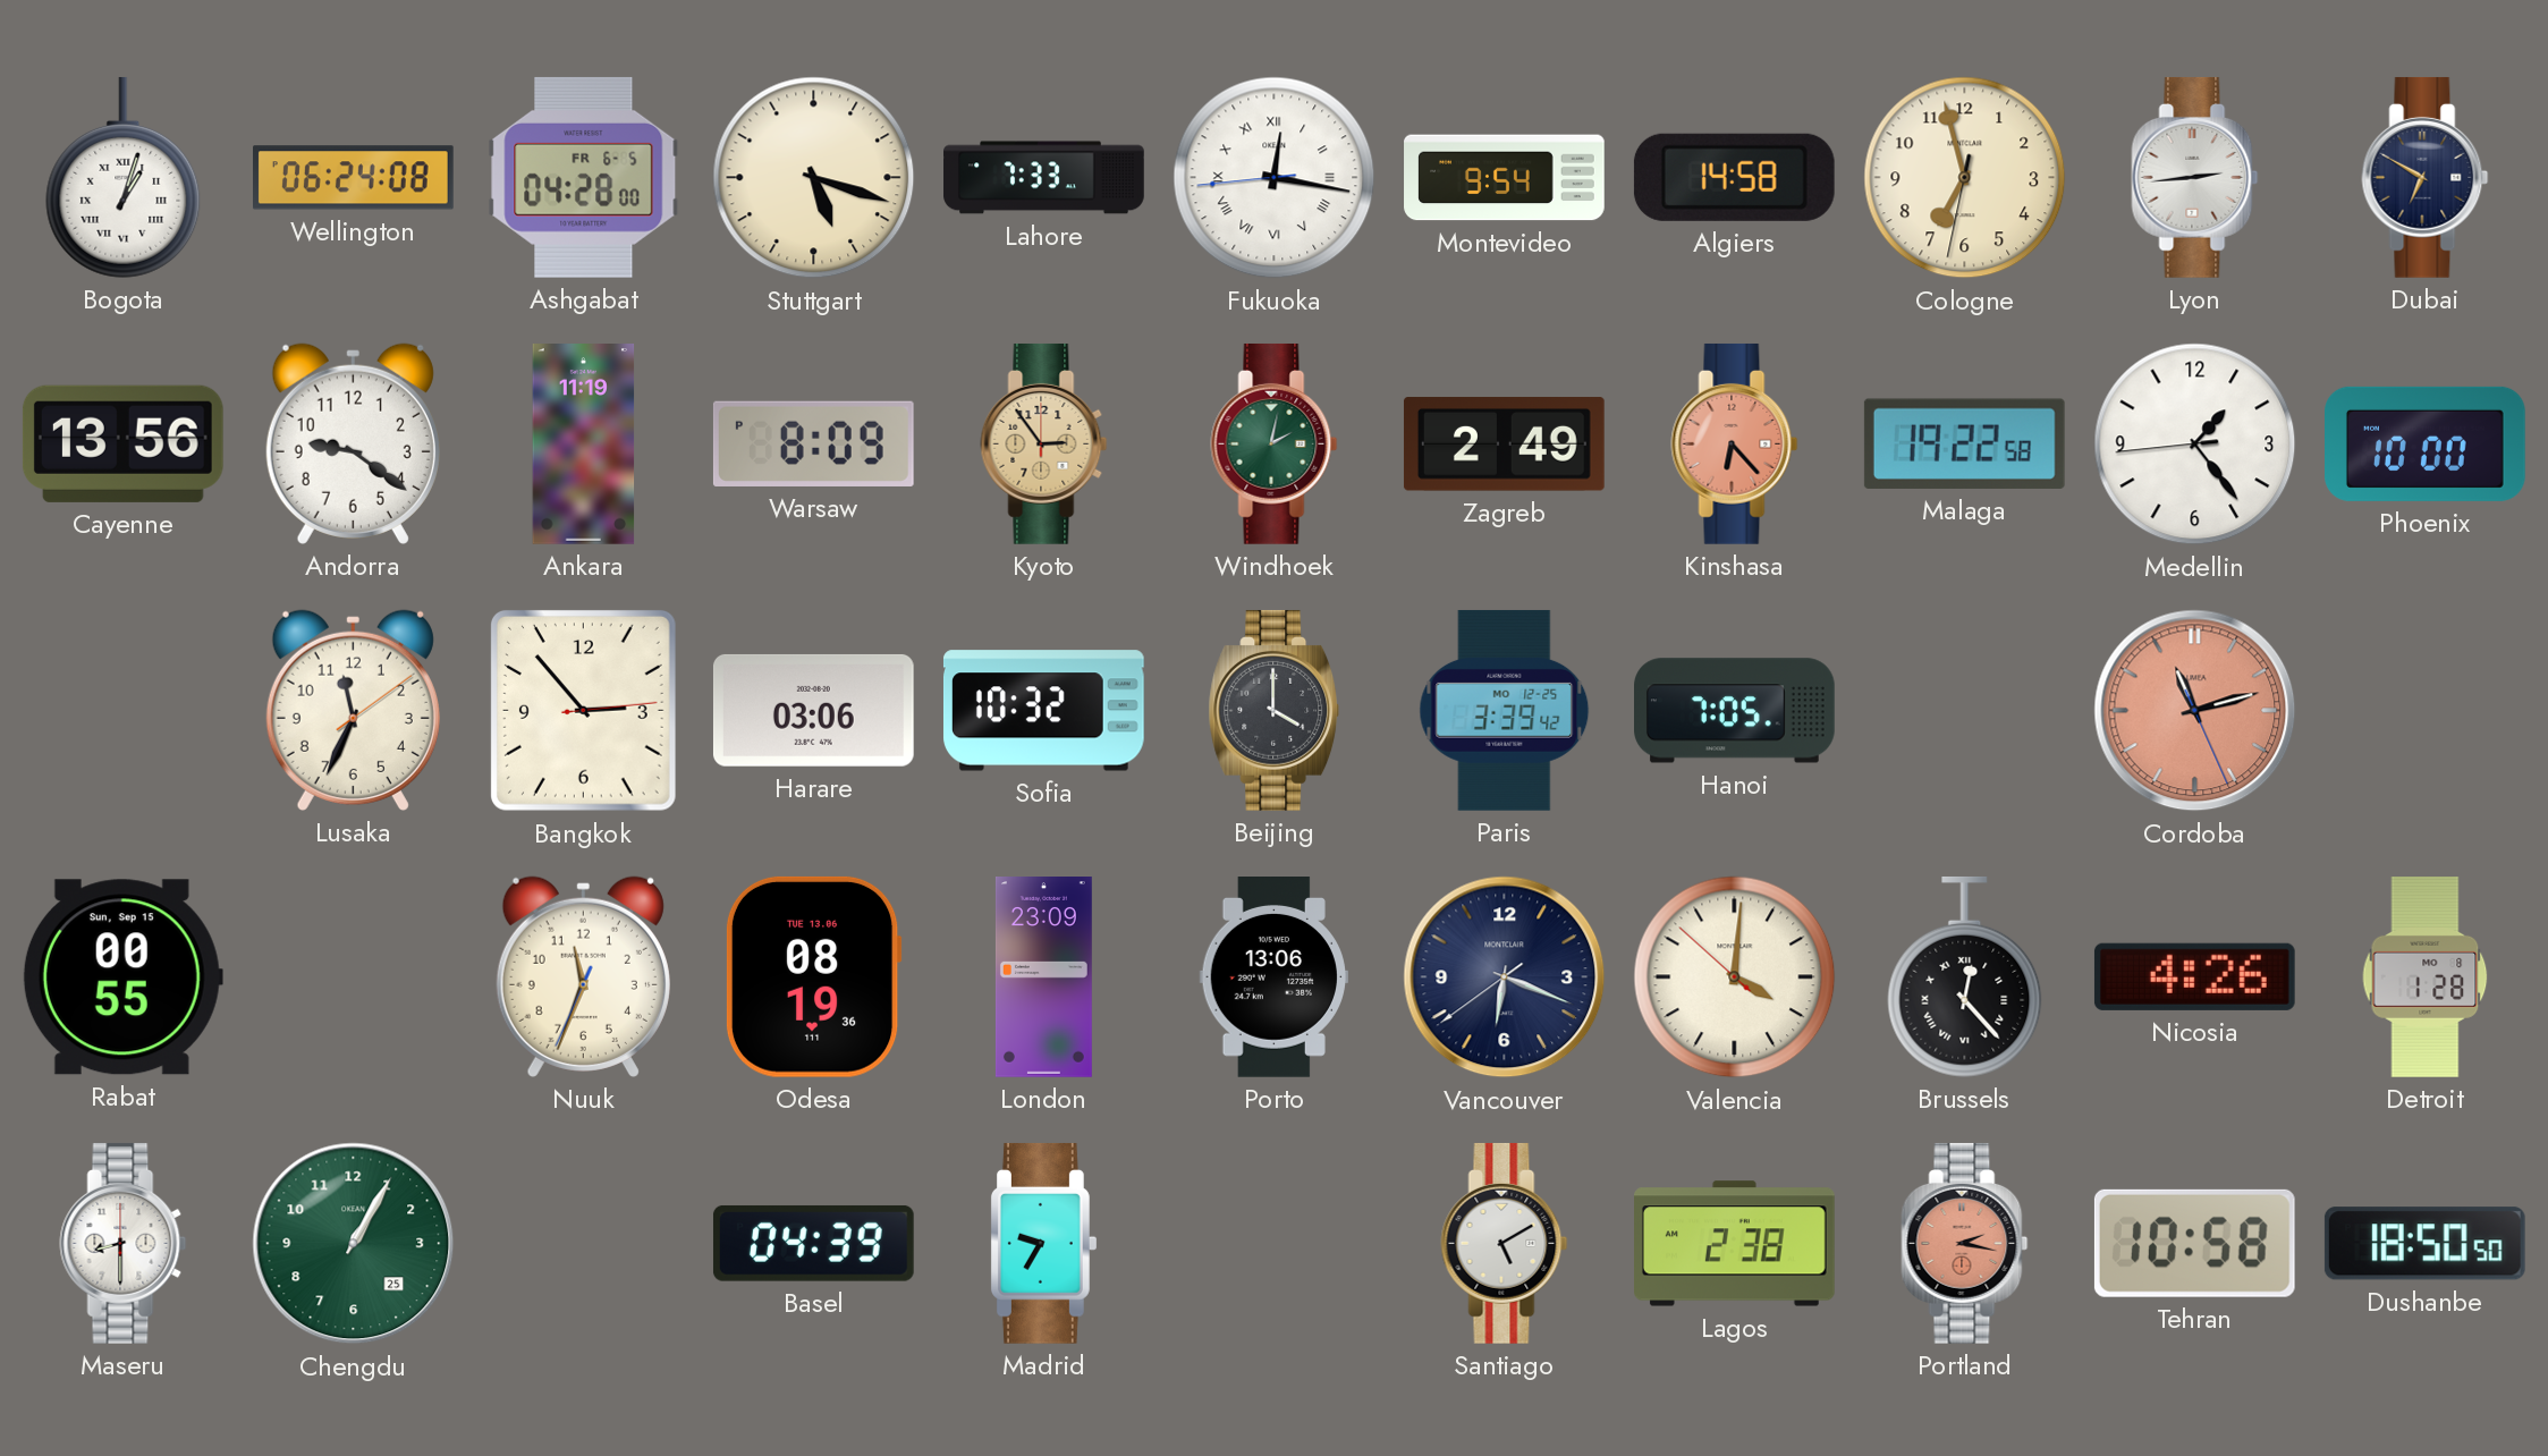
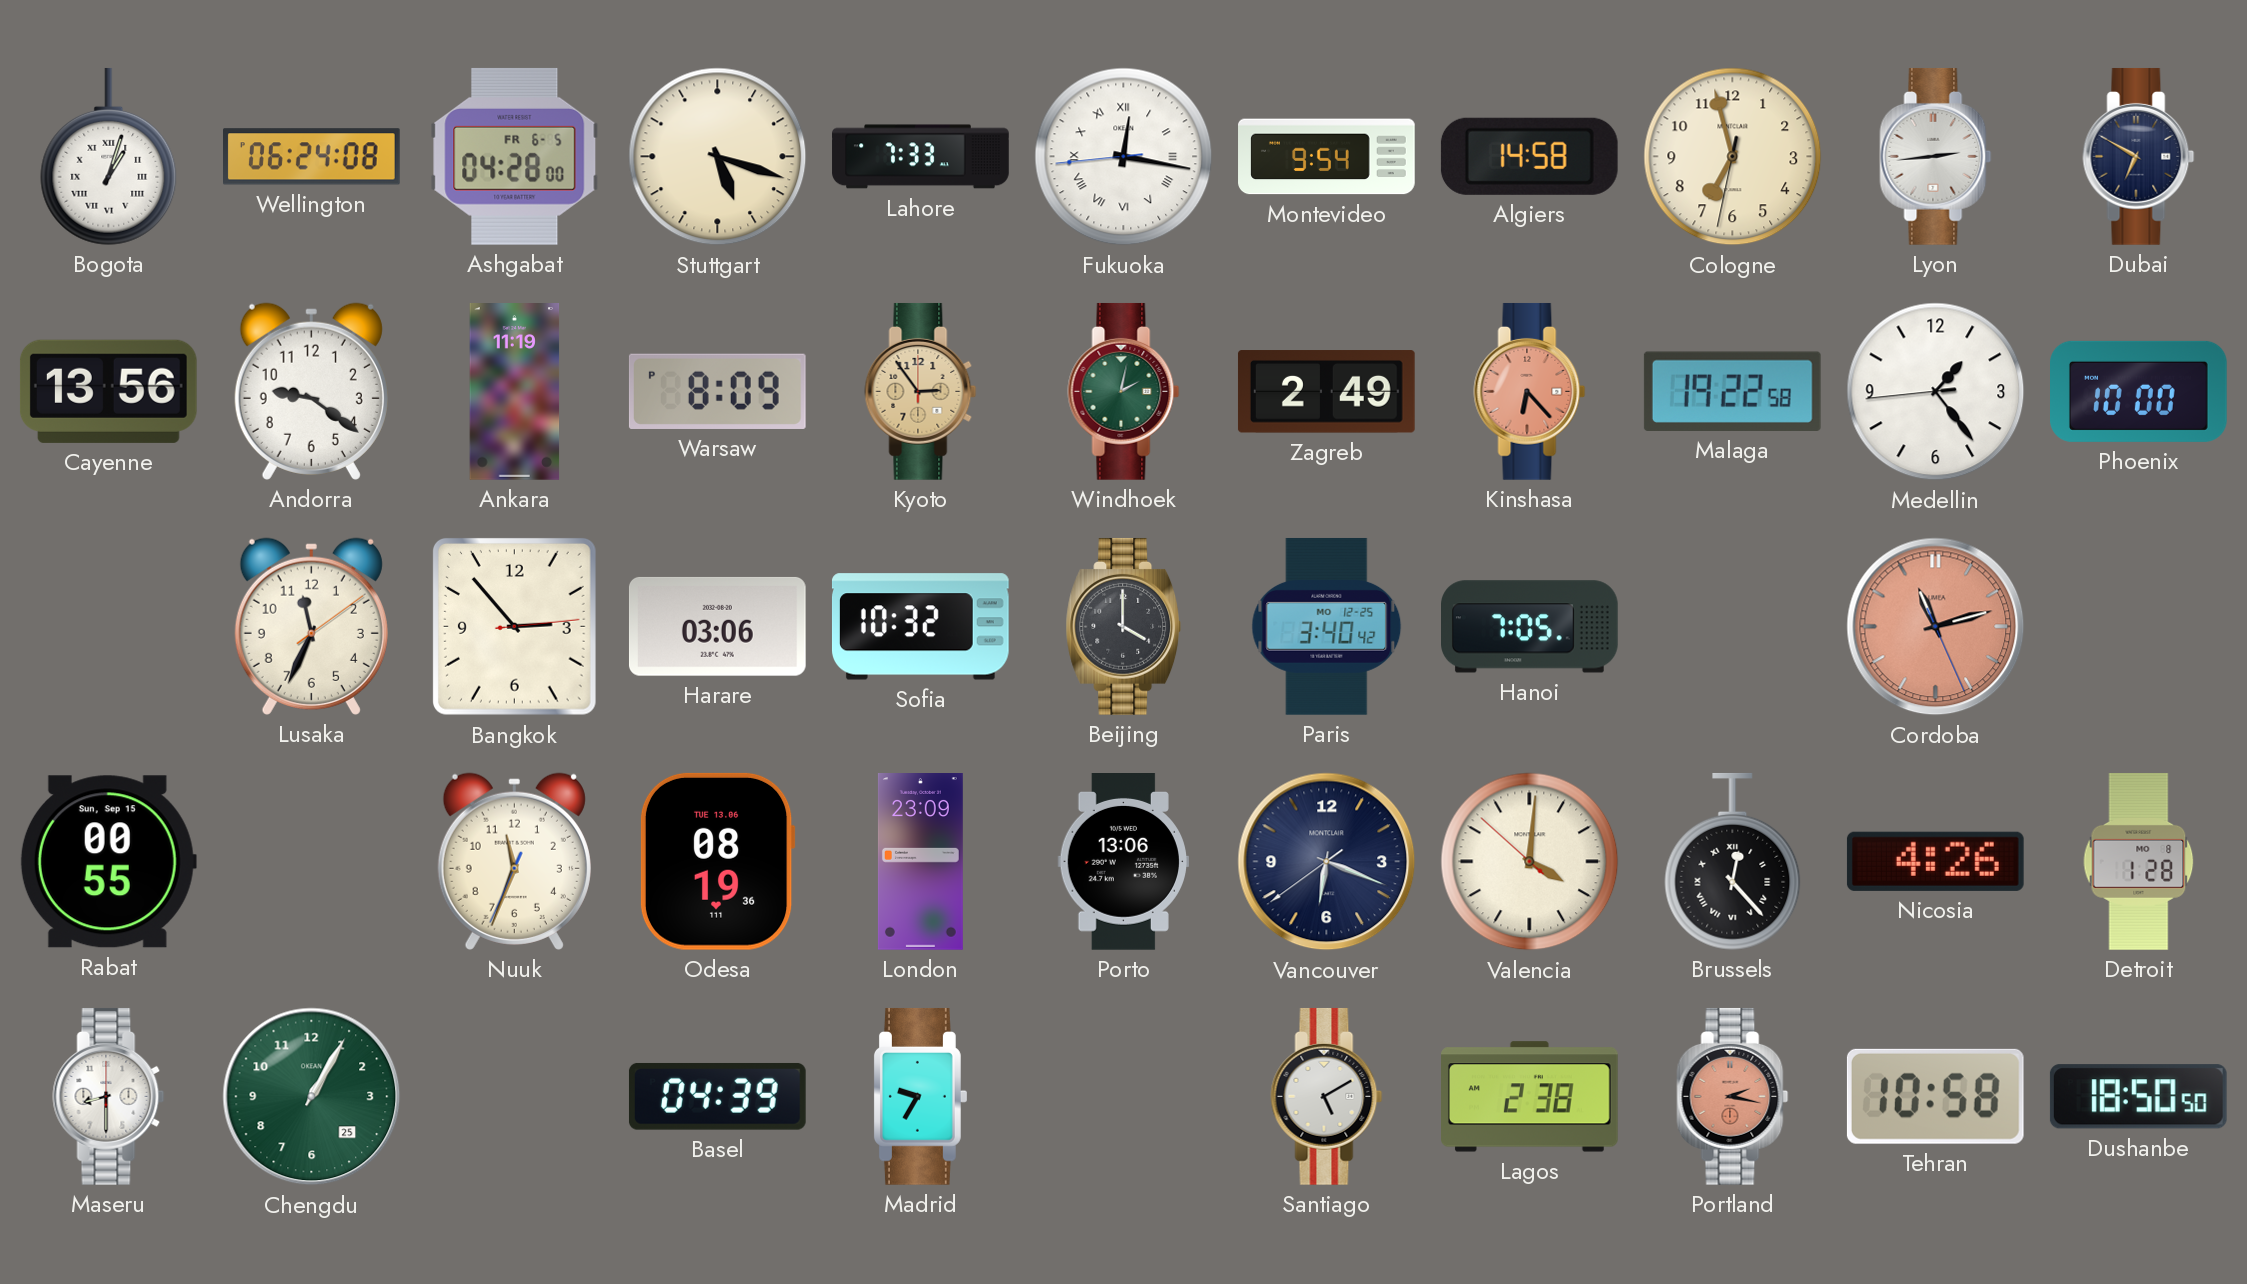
Paris: 3:39 -> 3:40 (1327, 626)
